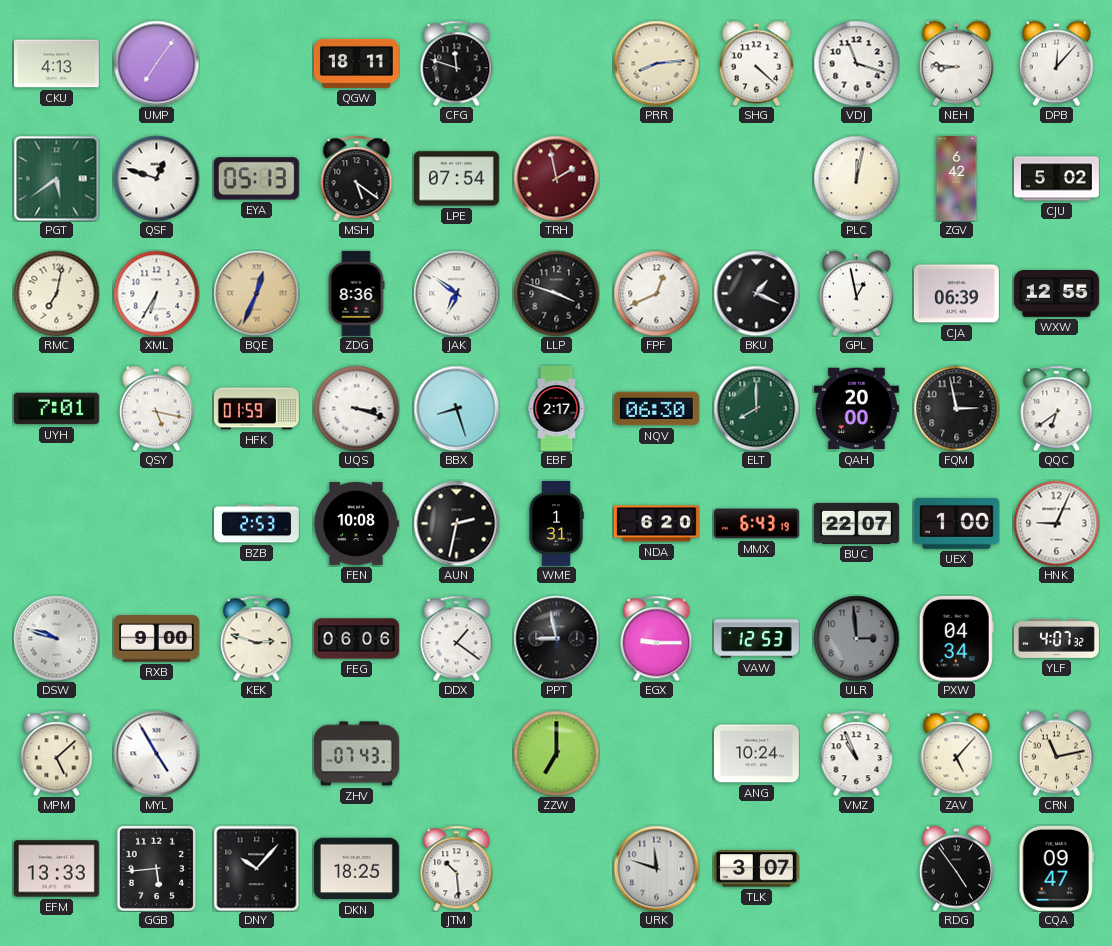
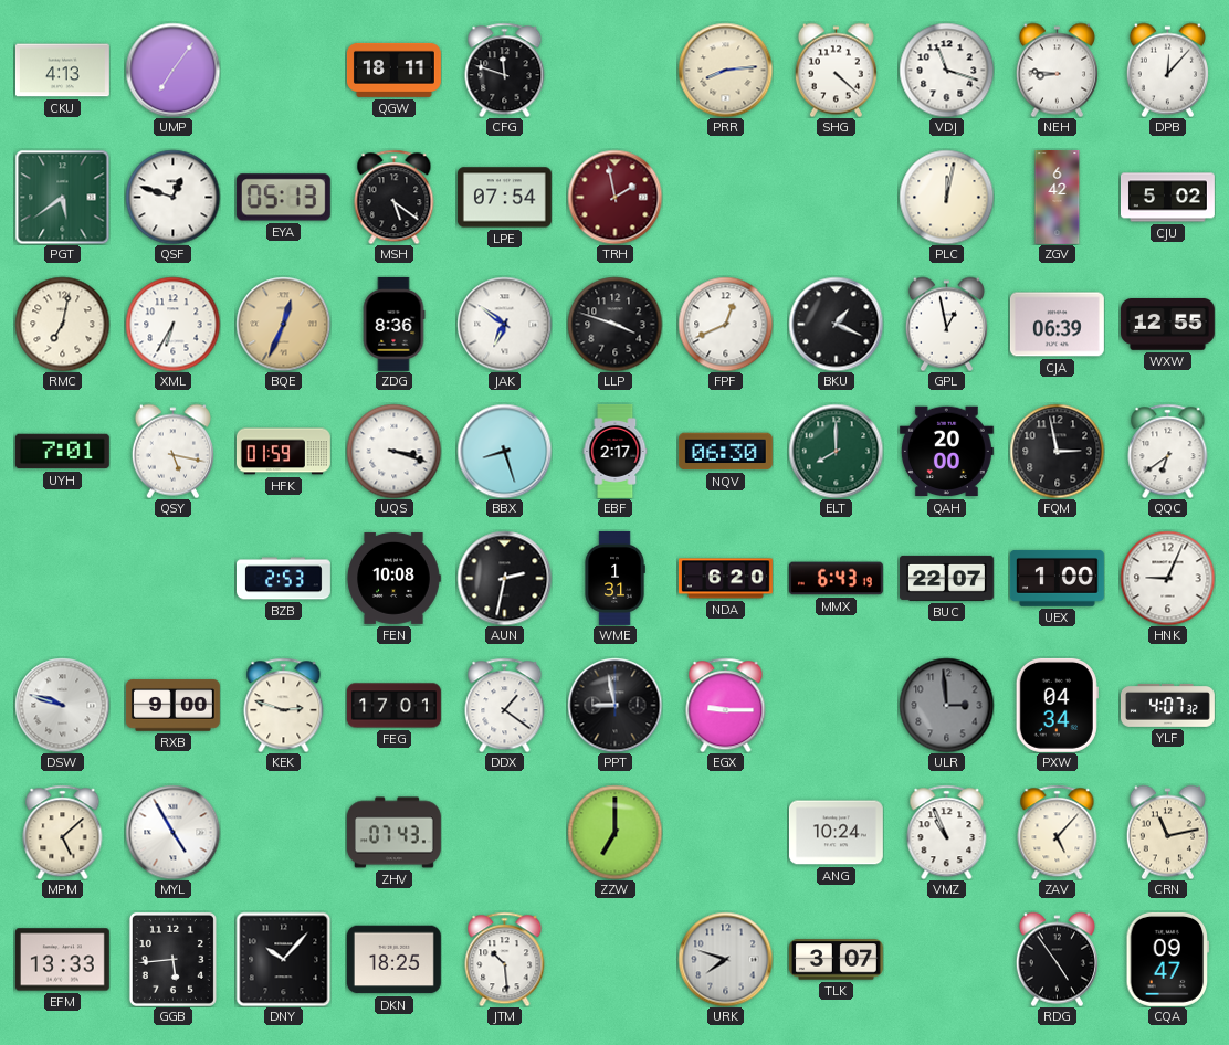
FEG: 06:06 -> 17:01 (393, 706)
VAW: 12:53 -> none (756, 639)
URK: 11:48 -> 7:48 (725, 959)
